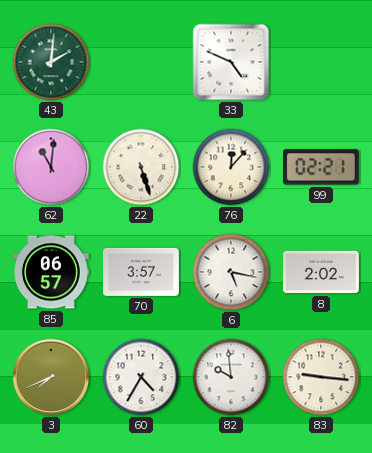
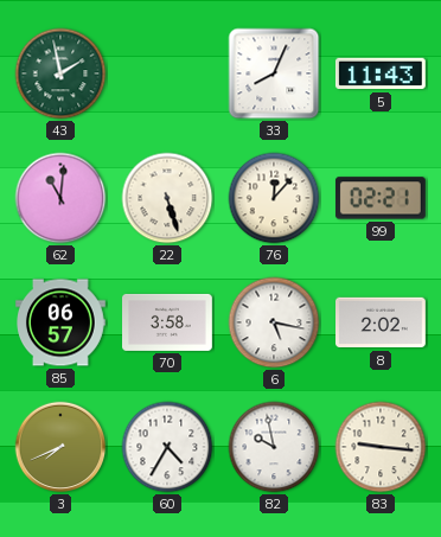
43: 2:01 -> 1:58 (60, 73)
33: 4:49 -> 8:04 (274, 73)
5: none -> 11:43 (381, 73)
70: 3:57 -> 3:58 (168, 322)
82: 9:59 -> 9:58 (274, 447)
